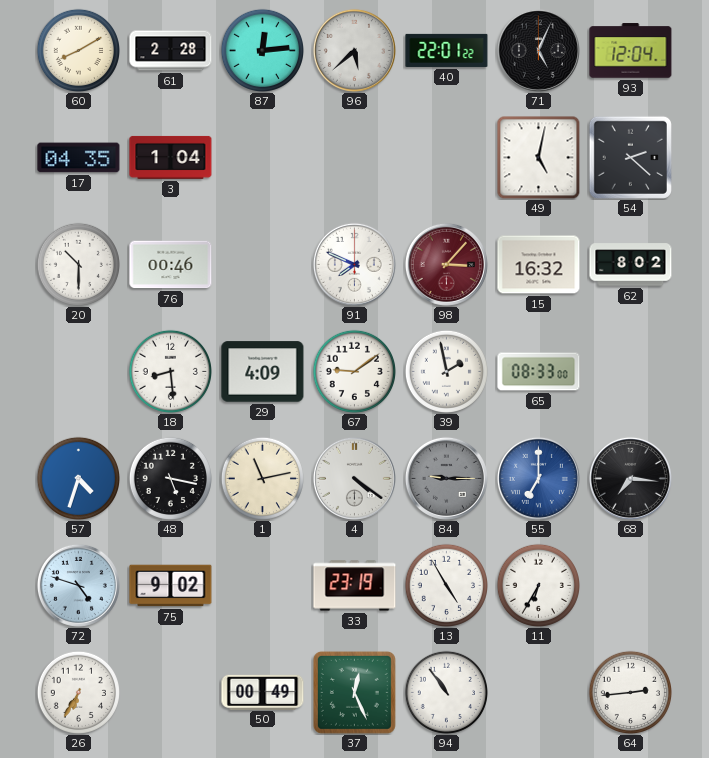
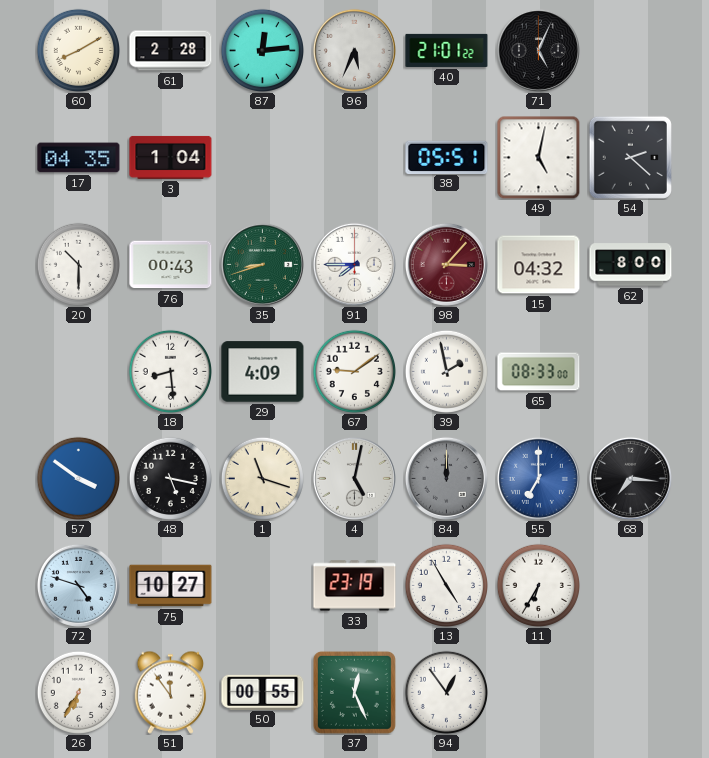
96: 5:38 -> 5:34 (354, 50)
40: 22:01 -> 21:01 (447, 50)
93: 12:04 -> none (631, 51)
38: none -> 05:51 (447, 157)
76: 00:46 -> 00:43 (171, 265)
35: none -> 8:42 (262, 264)
91: 7:49 -> 7:45 (354, 264)
15: 16:32 -> 04:32 (539, 265)
62: 8:02 -> 8:00 (631, 265)
57: 4:33 -> 3:51 (78, 478)
1: 11:13 -> 11:18 (262, 478)
4: 4:21 -> 5:02 (354, 478)
84: 9:15 -> 12:00 (446, 478)
75: 9:02 -> 10:27 (171, 586)
51: none -> 11:54 (171, 692)
50: 00:49 -> 00:55 (263, 692)
94: 10:54 -> 12:54 (446, 692)
64: 2:44 -> none (630, 692)
